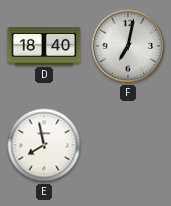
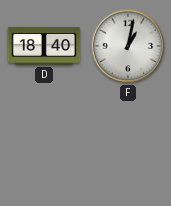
F: 7:02 -> 1:02 (128, 46)
E: 7:58 -> none (44, 145)
